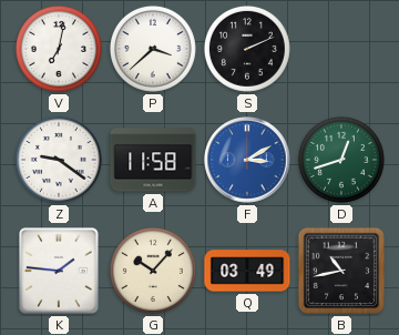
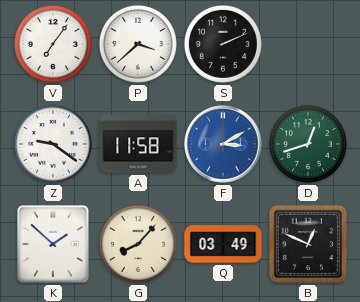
V: 7:02 -> 7:06 (53, 44)
K: 1:46 -> 1:52 (54, 245)
G: 10:07 -> 8:07 (138, 244)
B: 10:43 -> 12:49 (308, 244)
